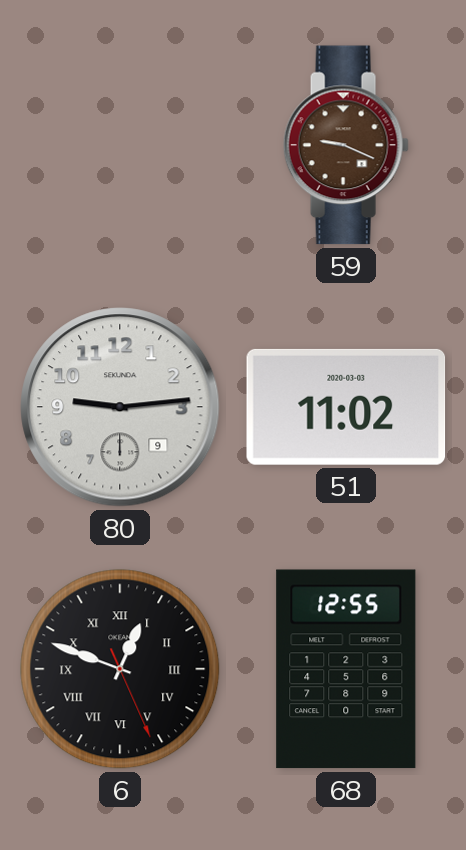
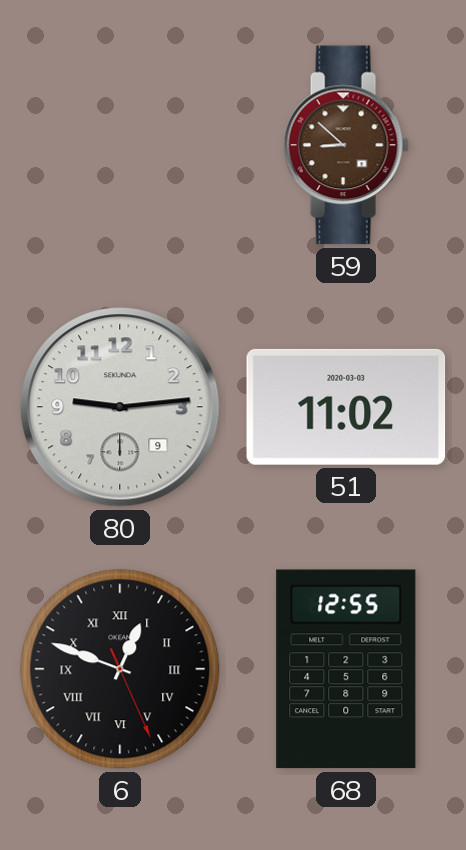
59: 9:19 -> 8:52 (346, 145)
